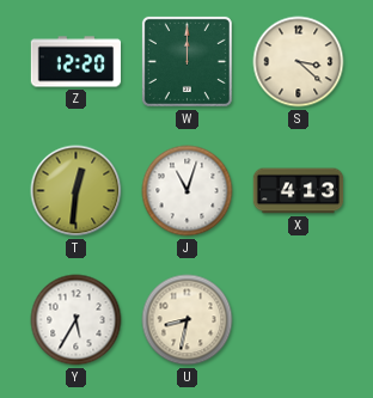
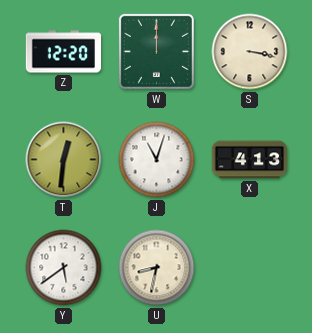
S: 3:22 -> 3:17 (250, 52)
Y: 5:35 -> 5:39 (64, 268)
